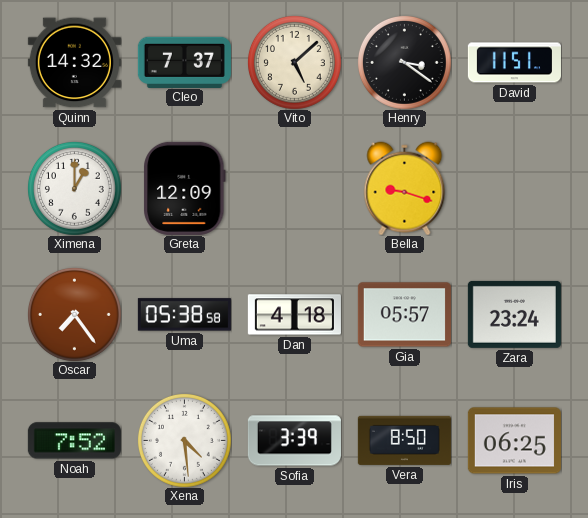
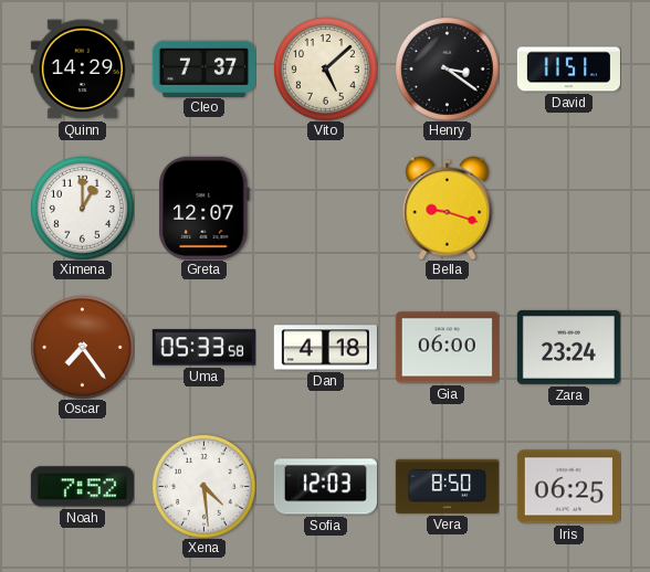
Quinn: 14:32 -> 14:29 (82, 70)
Greta: 12:09 -> 12:07 (205, 208)
Uma: 05:38 -> 05:33 (203, 348)
Gia: 05:57 -> 06:00 (447, 348)
Sofia: 3:39 -> 12:03 (325, 487)
